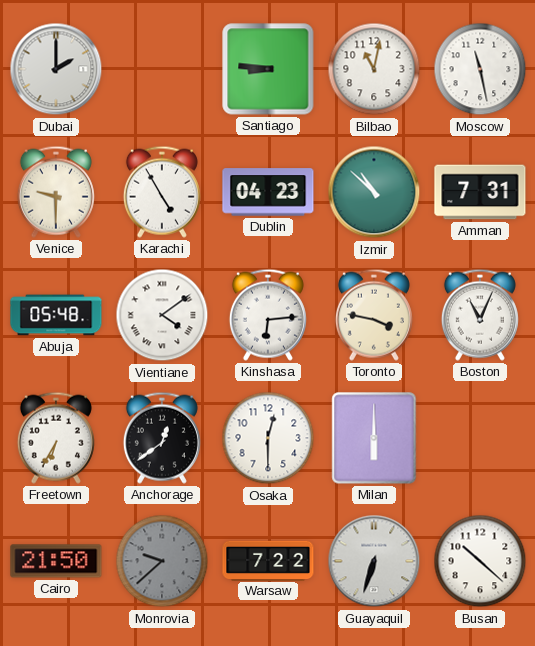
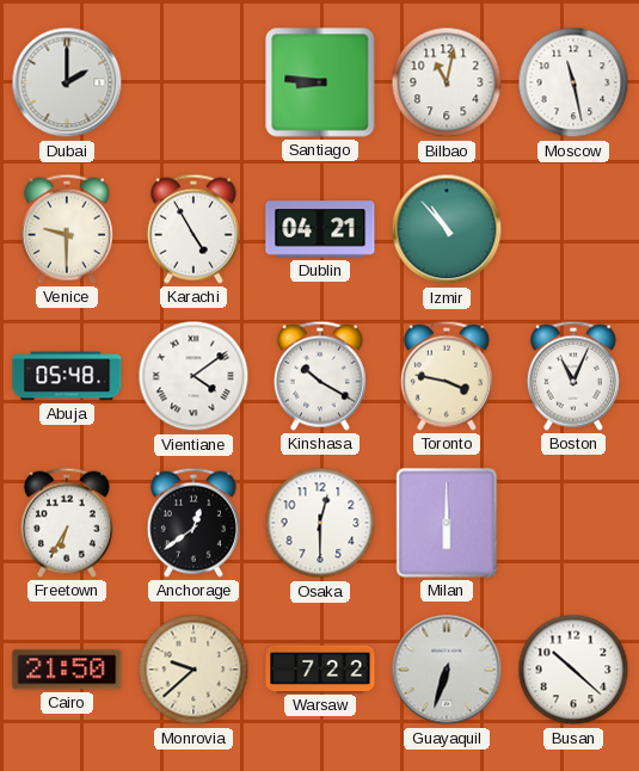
Dublin: 04:23 -> 04:21 (320, 229)
Izmir: 10:52 -> 10:53 (447, 229)
Amman: 7:31 -> none (480, 192)
Kinshasa: 6:14 -> 10:20 (320, 376)
Monrovia dial: grey -> cream (193, 670)
